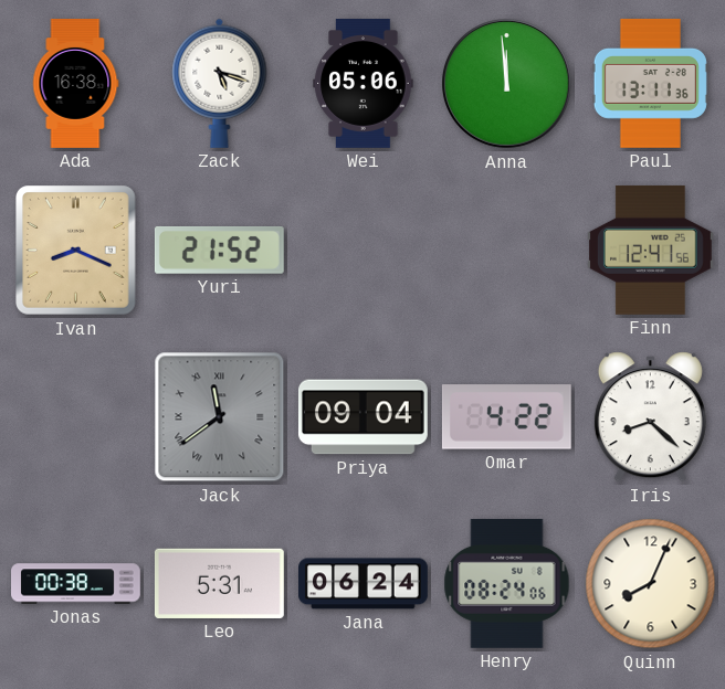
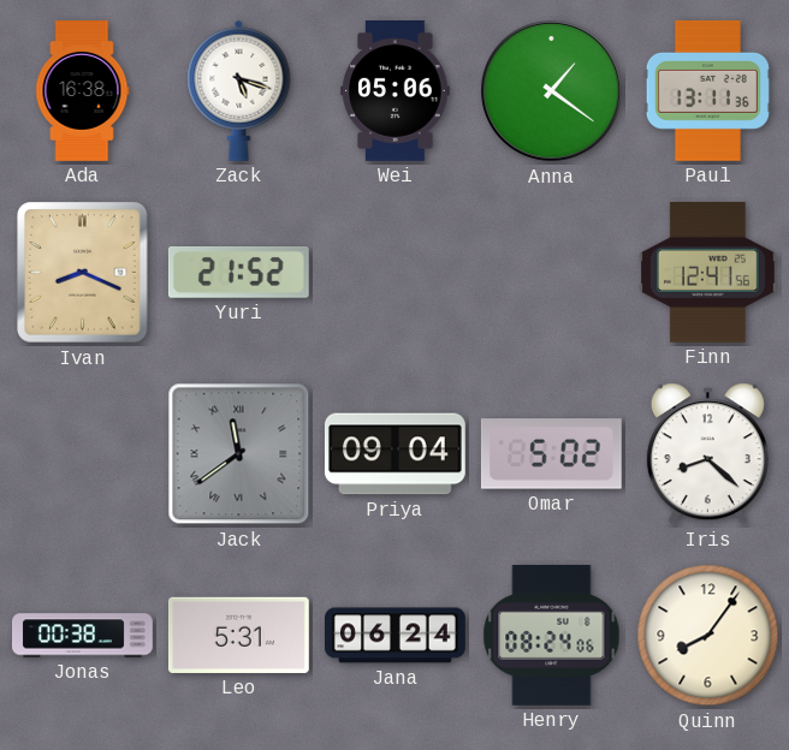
Anna: 11:59 -> 1:21 (552, 91)
Omar: 4:22 -> 5:02 (551, 454)
Quinn: 8:04 -> 8:06 (708, 636)
